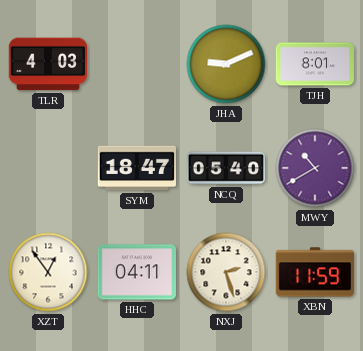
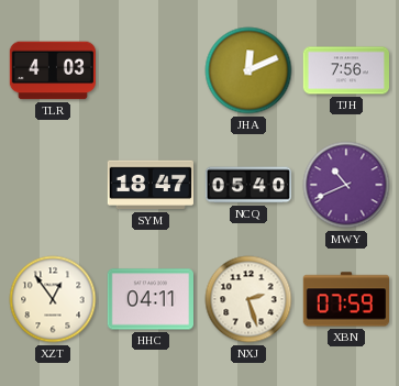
JHA: 9:11 -> 12:11 (248, 70)
TJH: 8:01 -> 7:56 (346, 70)
MWY: 10:40 -> 10:41 (346, 185)
XBN: 11:59 -> 07:59 (346, 299)
